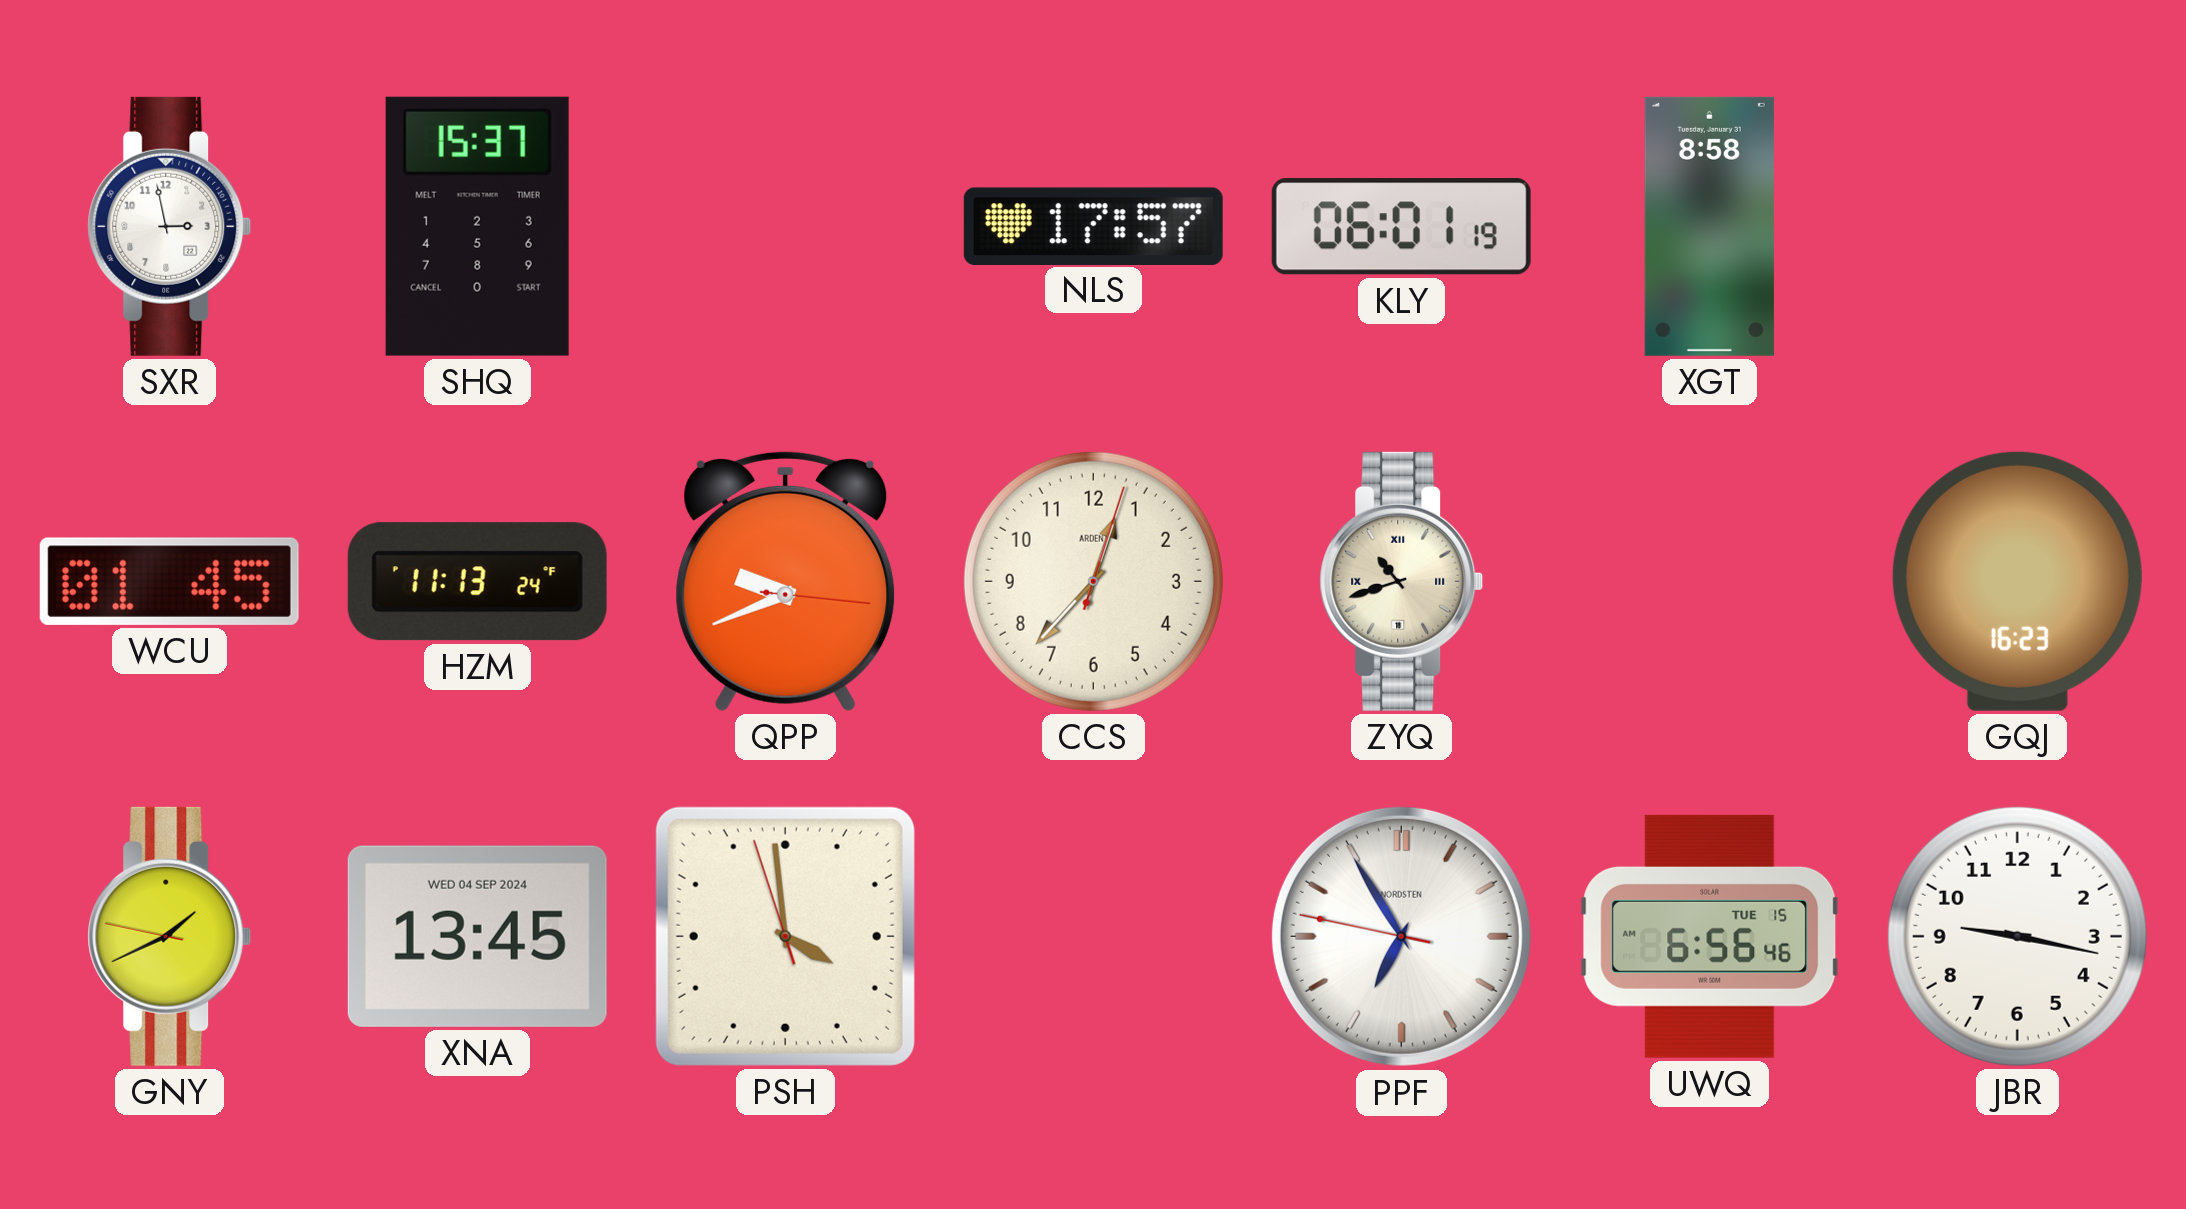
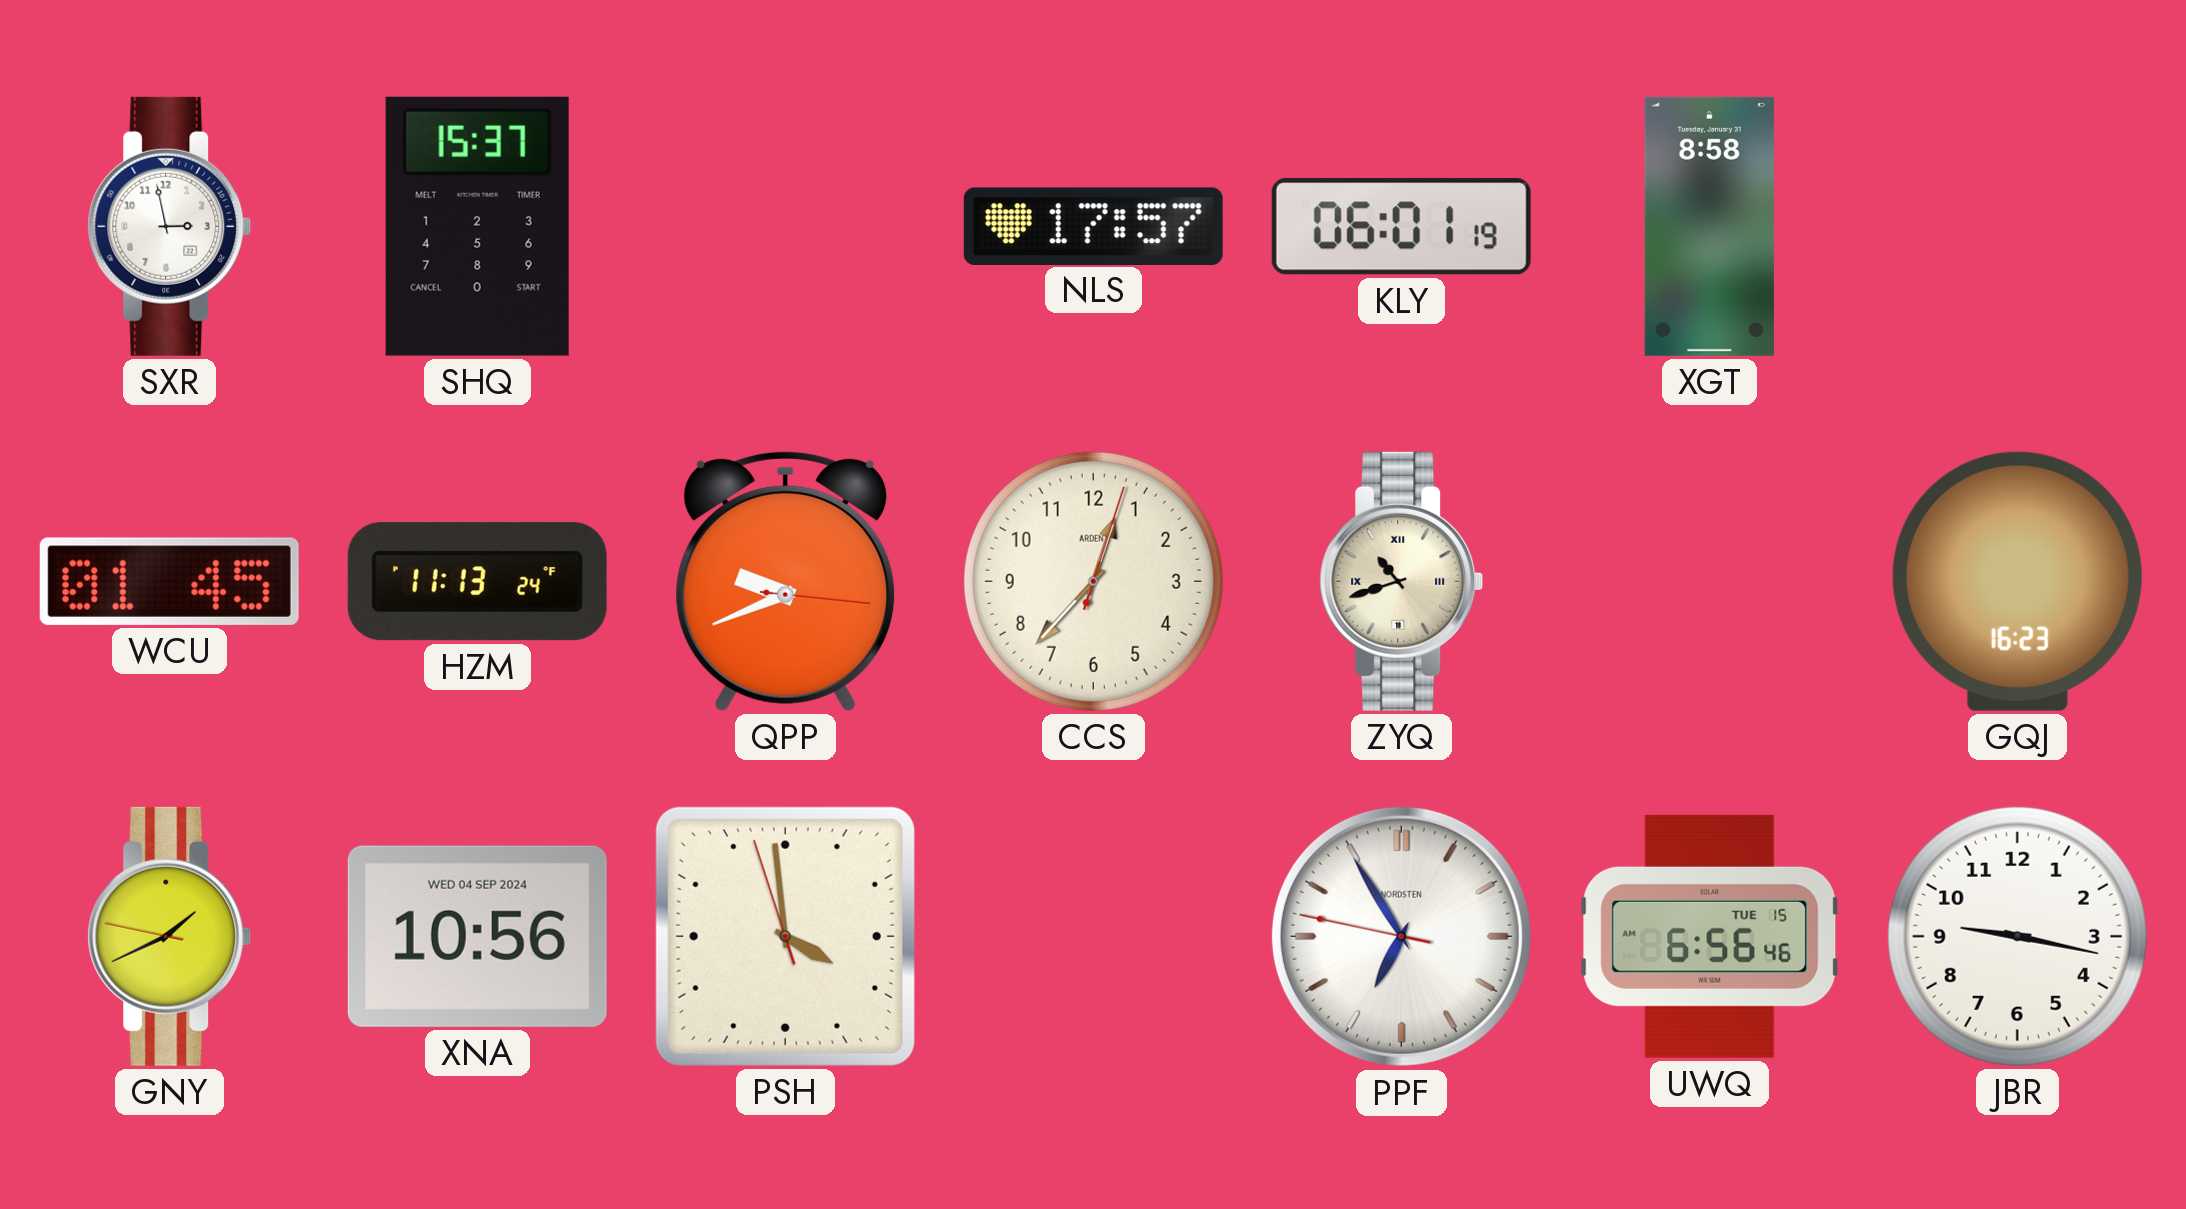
XNA: 13:45 -> 10:56 (477, 936)
